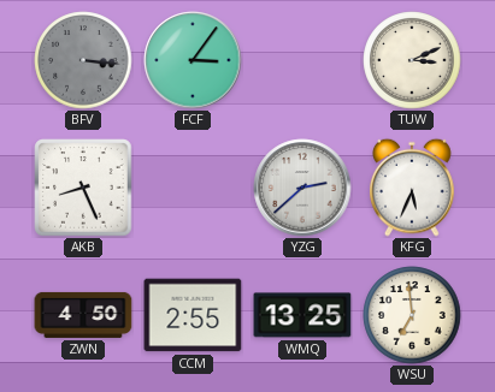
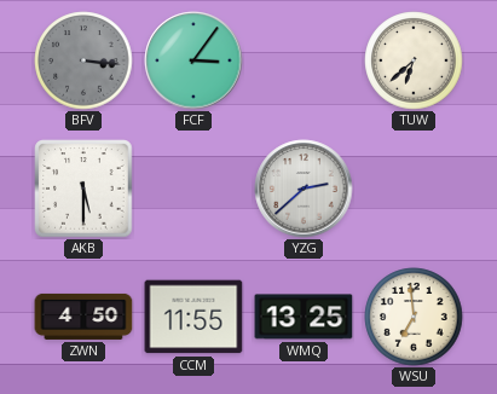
TUW: 3:11 -> 6:38 (414, 60)
AKB: 8:26 -> 5:30 (83, 189)
KFG: 5:34 -> none (413, 188)
CCM: 2:55 -> 11:55 (193, 317)
